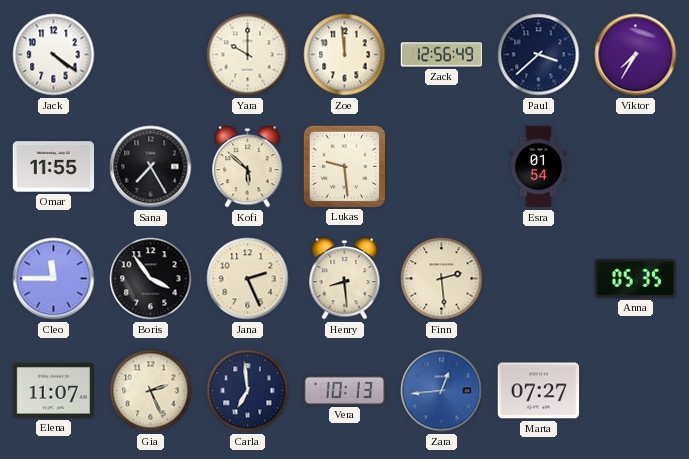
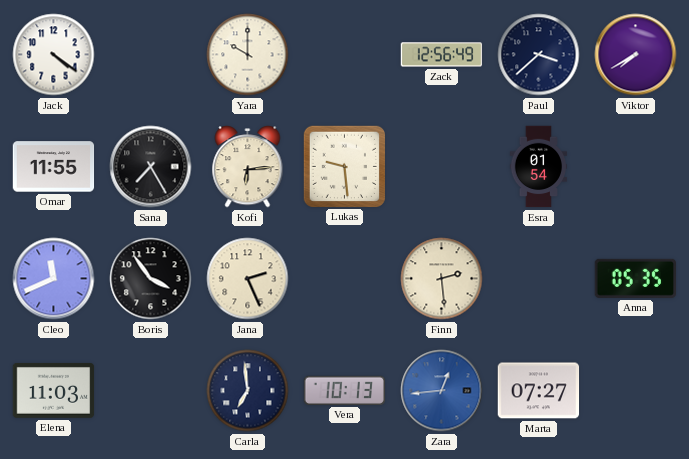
Zoe: 11:59 -> none (345, 55)
Viktor: 7:35 -> 7:40 (636, 55)
Kofi: 5:52 -> 6:14 (248, 167)
Cleo: 11:45 -> 11:41 (54, 279)
Henry: 8:29 -> none (345, 279)
Elena: 11:07 -> 11:03 (54, 391)
Gia: 2:26 -> none (151, 391)
